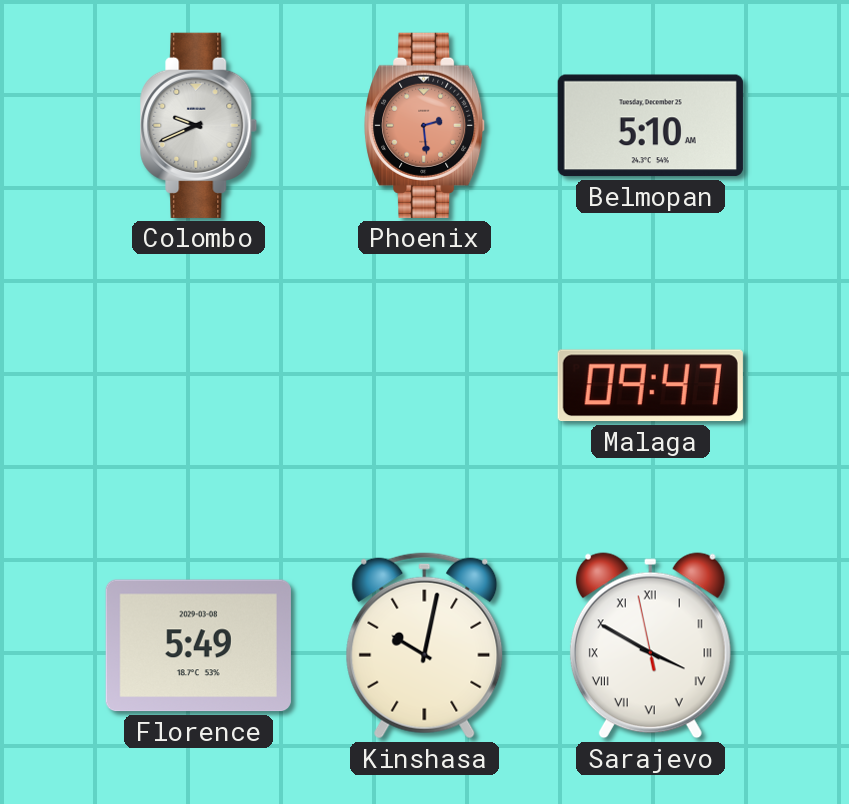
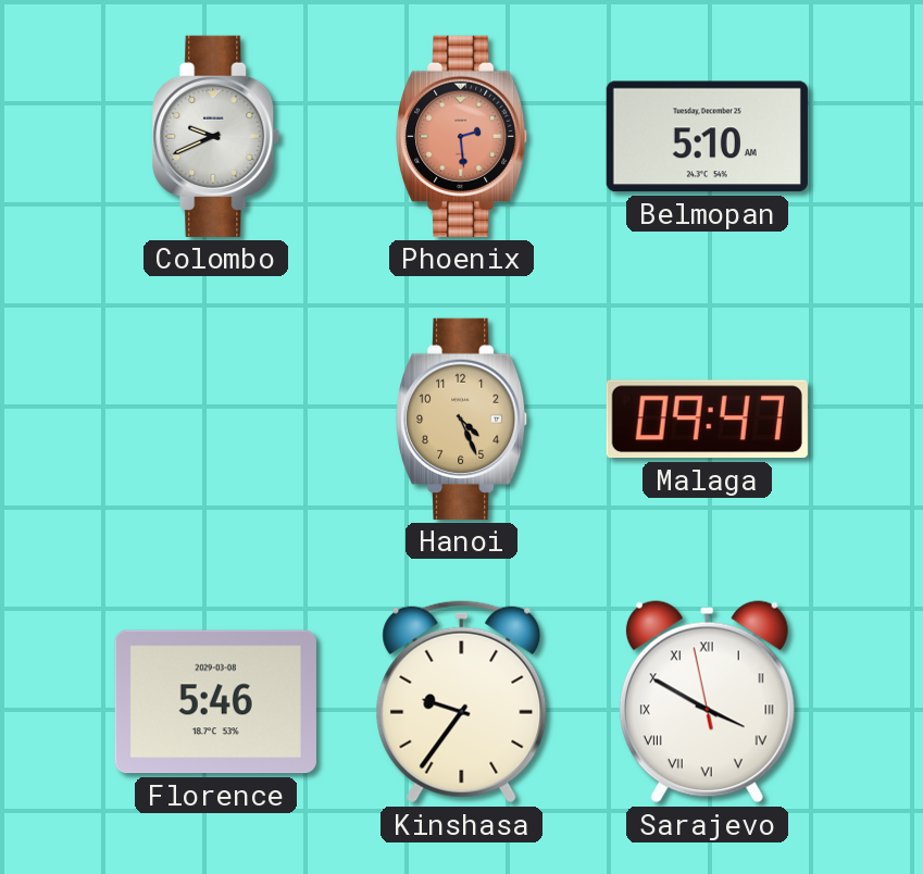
Hanoi: none -> 4:26 (462, 419)
Florence: 5:49 -> 5:46 (215, 702)
Kinshasa: 10:02 -> 9:36 (462, 701)
